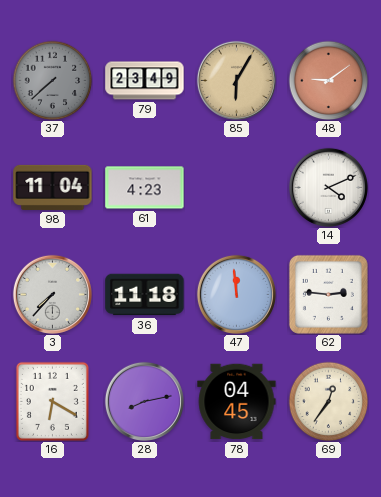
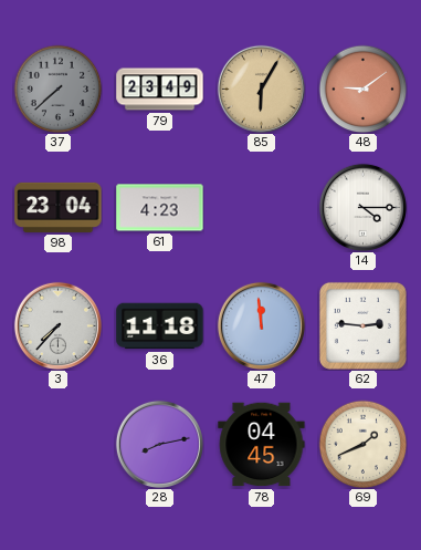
98: 11:04 -> 23:04 (59, 207)
14: 4:11 -> 4:15 (362, 207)
16: 6:20 -> none (52, 401)
69: 12:36 -> 1:41 (362, 444)
